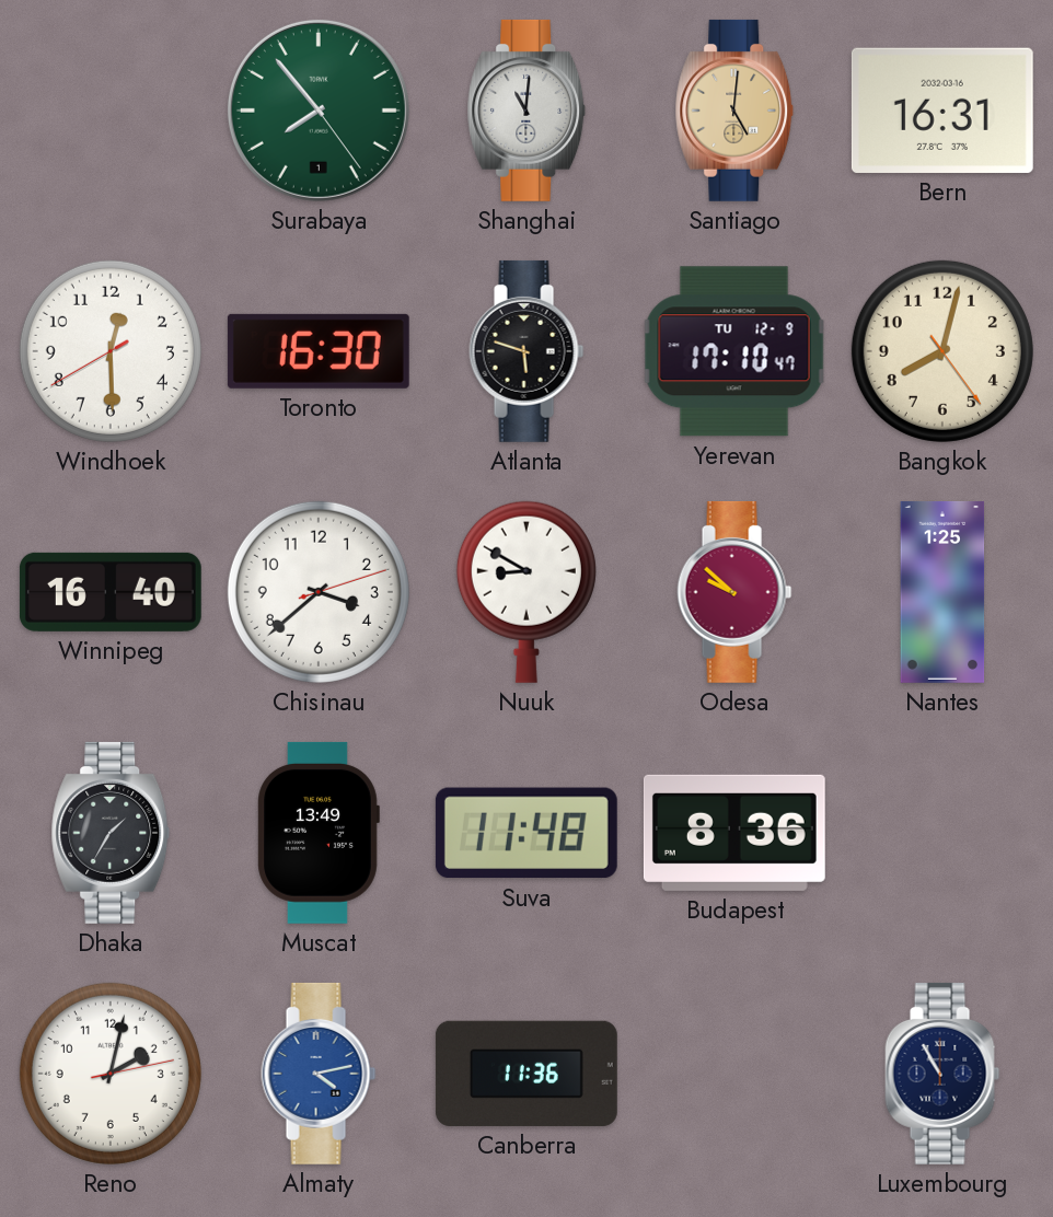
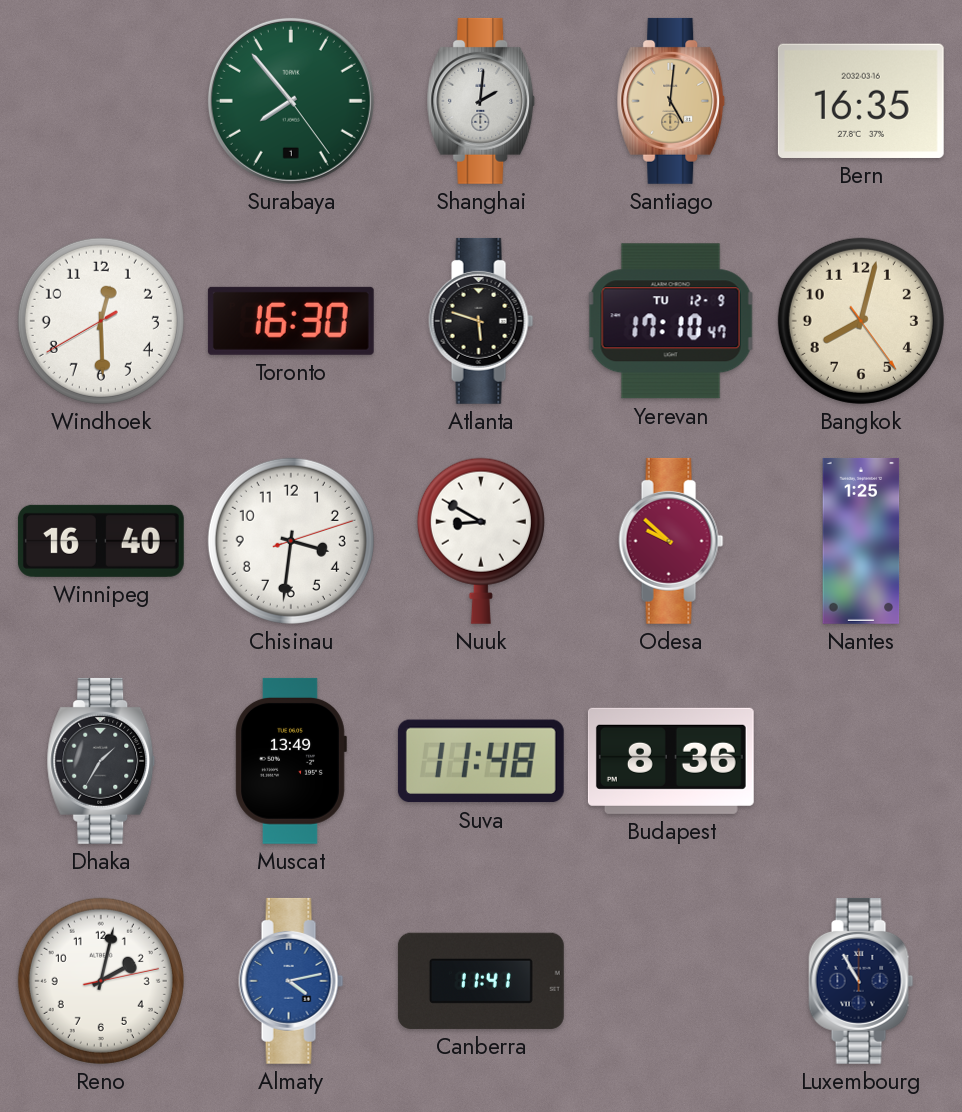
Shanghai: 11:01 -> 2:01 (481, 101)
Bern: 16:31 -> 16:35 (861, 101)
Chisinau: 3:38 -> 3:31 (291, 541)
Canberra: 11:36 -> 11:41 (481, 981)
